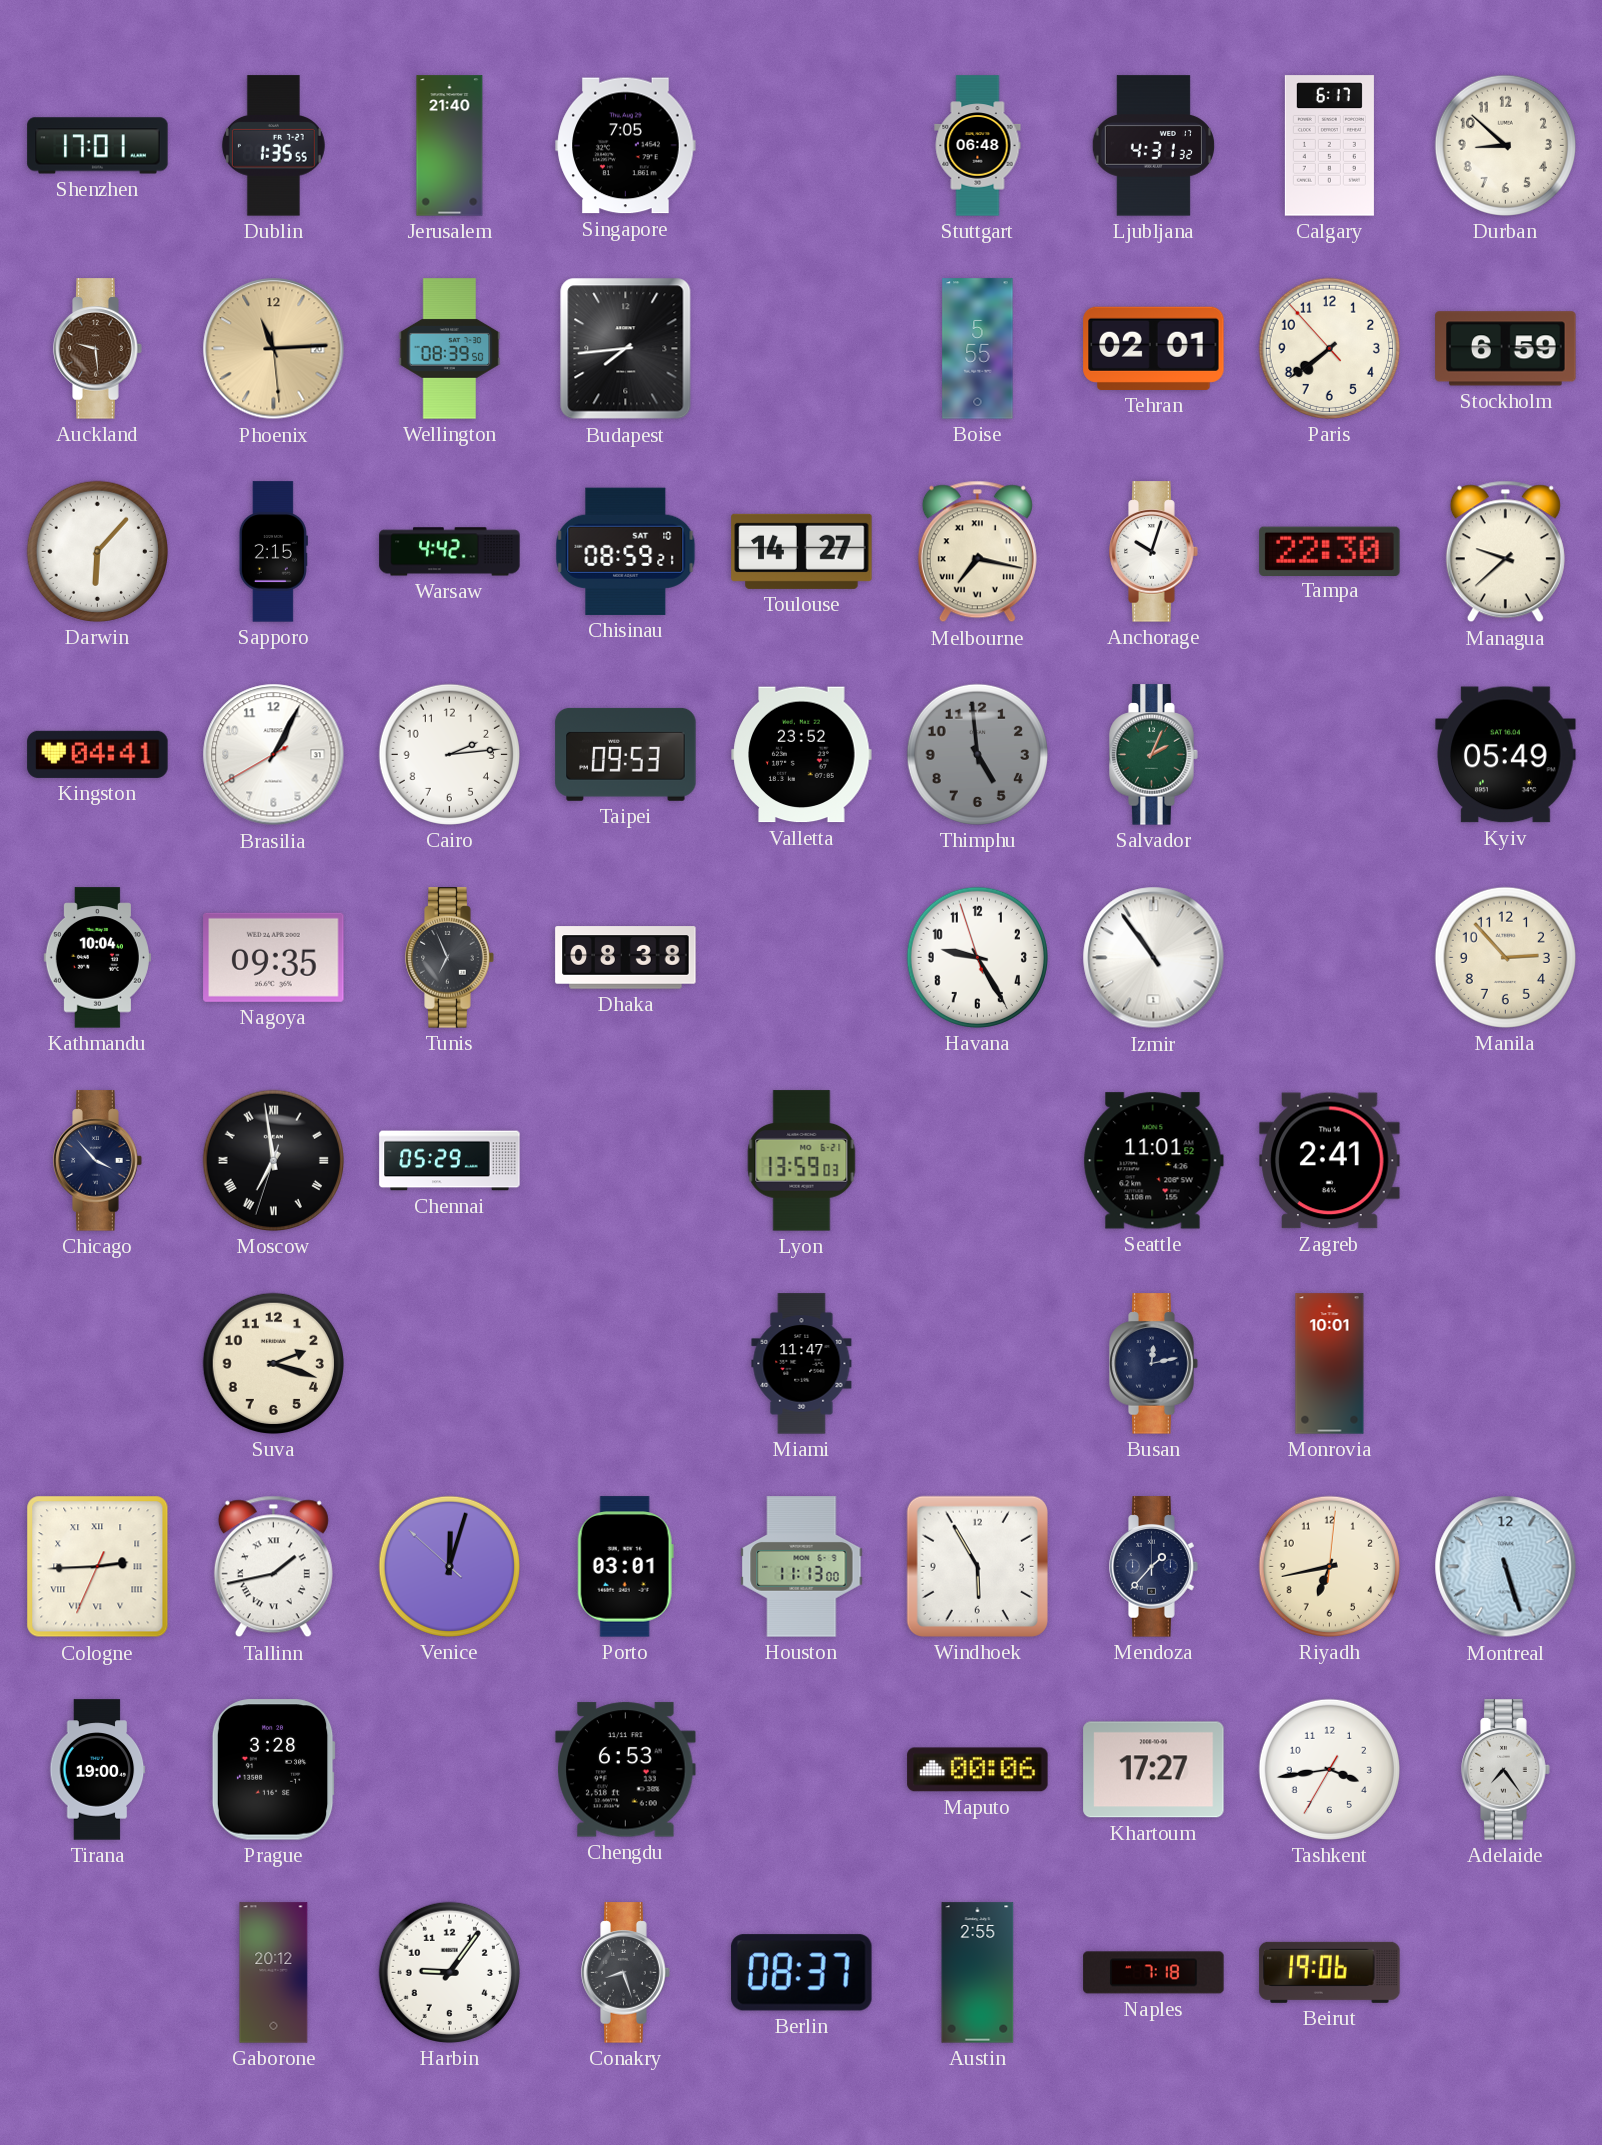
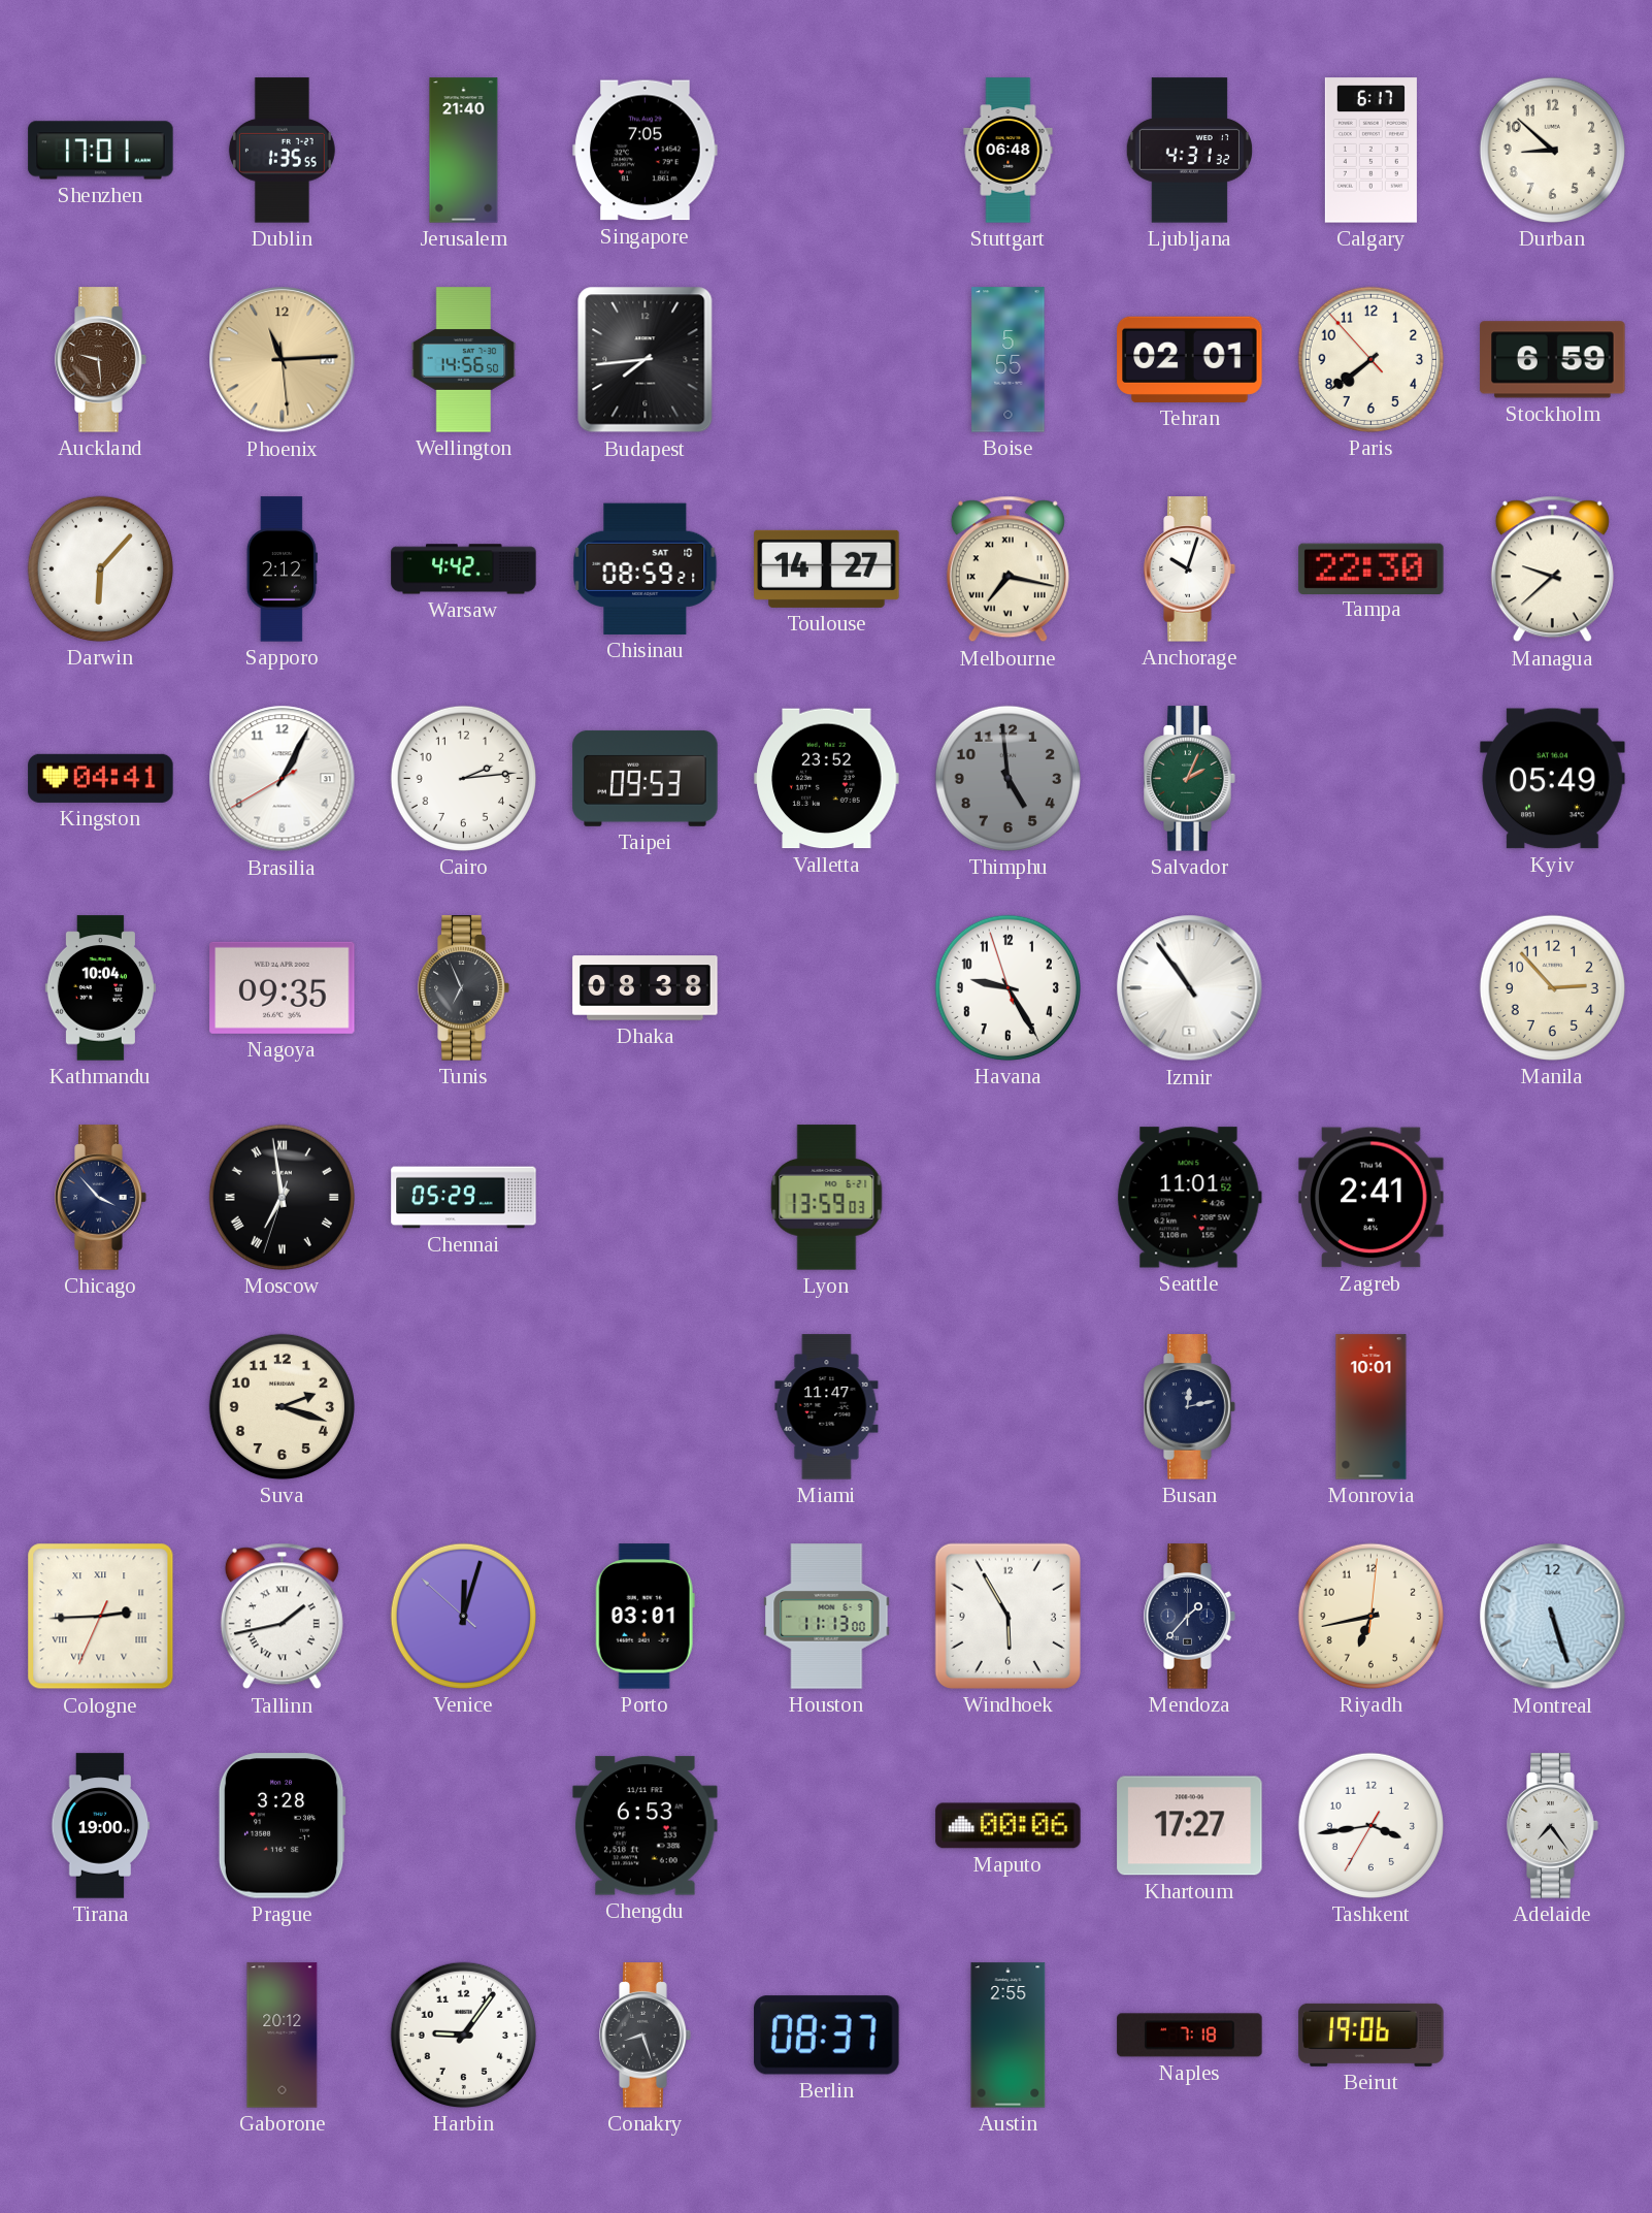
Wellington: 08:39 -> 14:56 (464, 360)
Sapporo: 2:15 -> 2:12 (282, 569)
